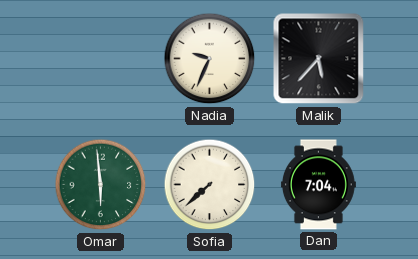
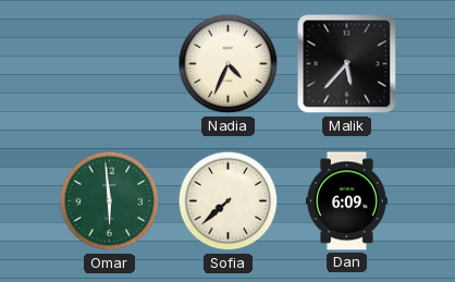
Nadia: 9:34 -> 4:34 (229, 64)
Dan: 7:04 -> 6:09 (346, 201)
